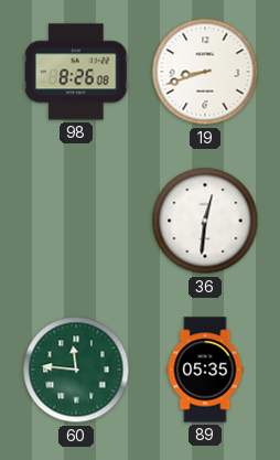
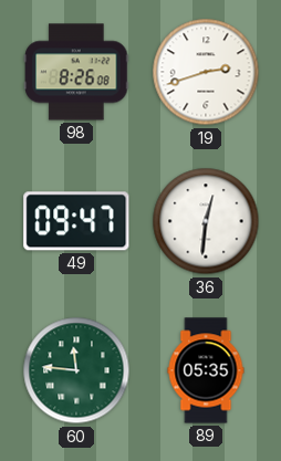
19: 8:42 -> 2:42 (206, 72)
49: none -> 09:47 (76, 221)
